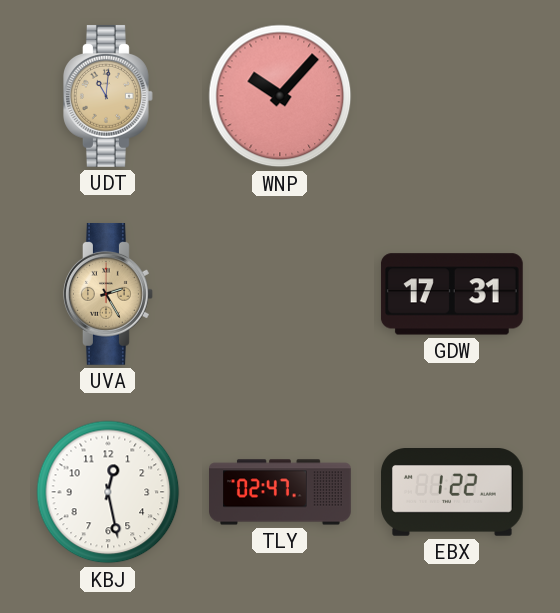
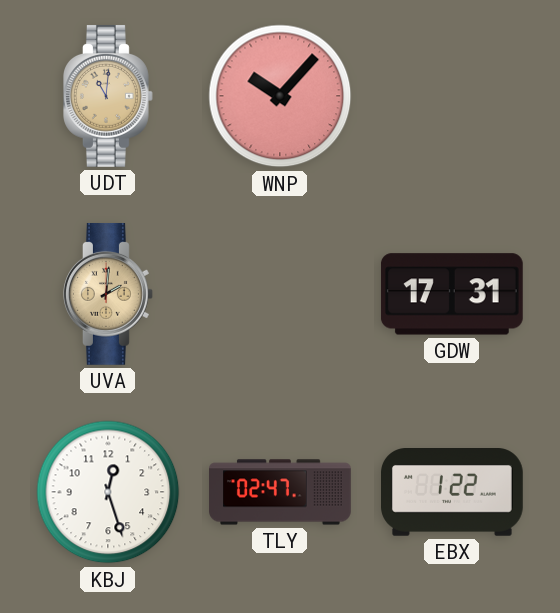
UVA: 2:25 -> 2:01 (109, 294)
KBJ: 12:28 -> 12:27 (108, 492)
